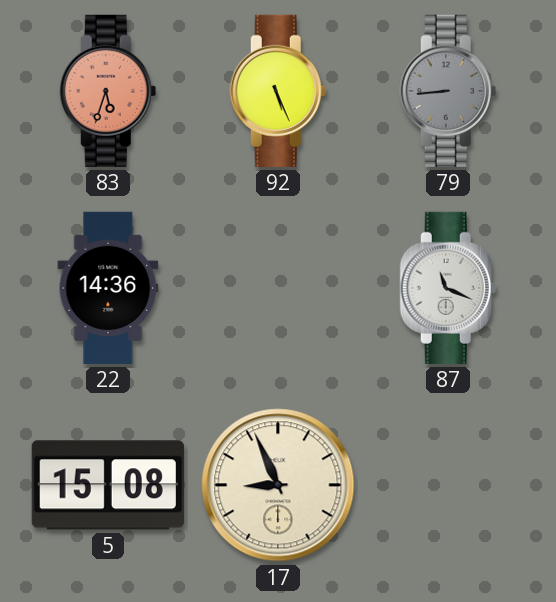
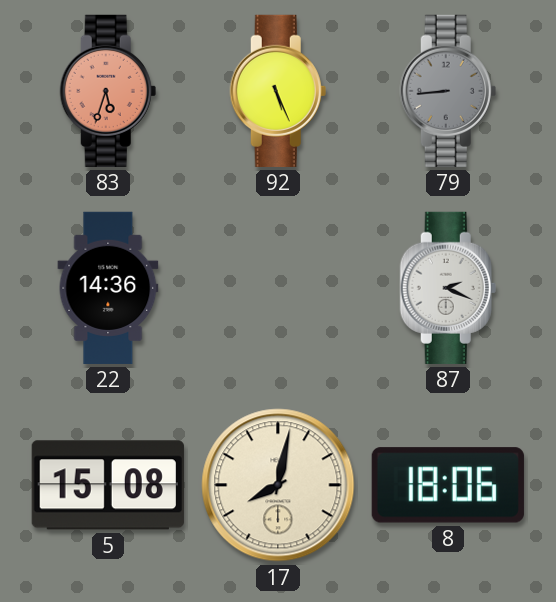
87: 11:19 -> 2:19 (448, 288)
17: 8:56 -> 8:02 (278, 485)
8: none -> 18:06 (448, 485)
